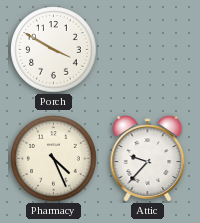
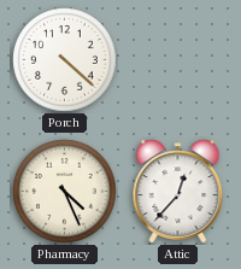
Porch: 3:50 -> 4:22 (65, 60)
Attic: 9:37 -> 12:37 (178, 192)
